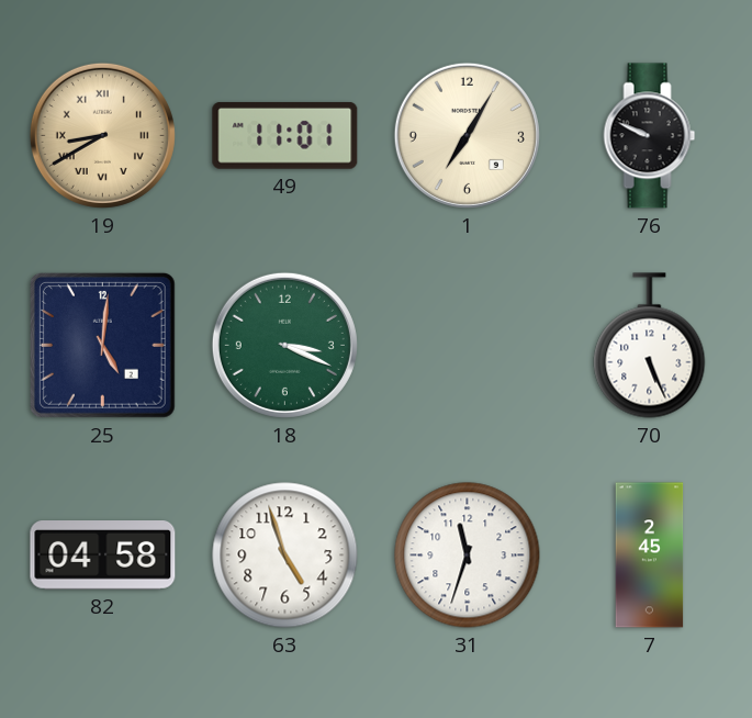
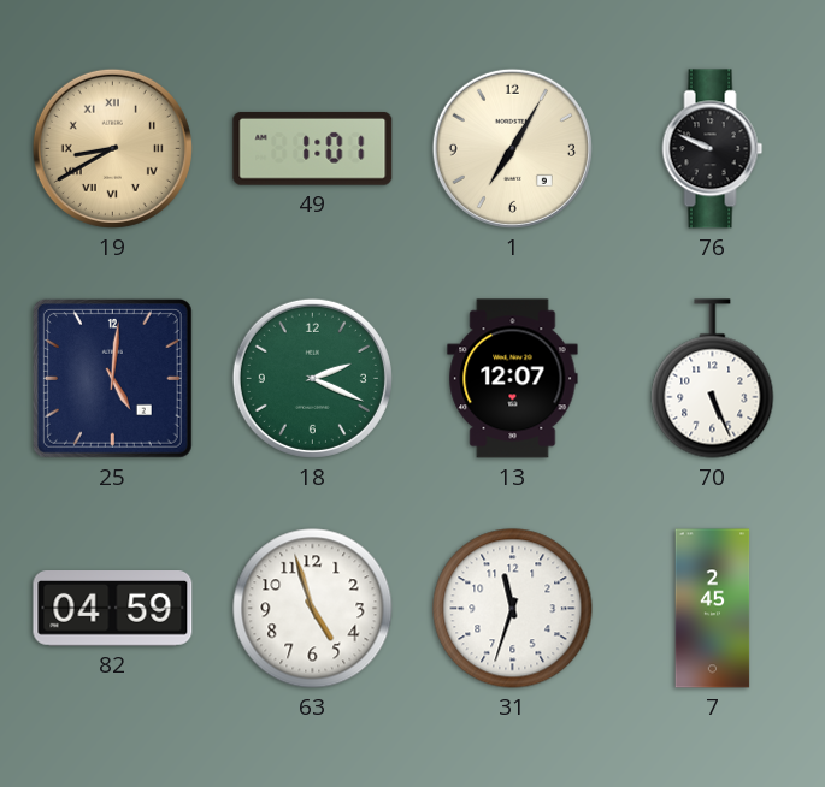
49: 11:01 -> 1:01 (313, 148)
18: 3:19 -> 2:19 (312, 378)
13: none -> 12:07 (513, 379)
82: 04:58 -> 04:59 (113, 609)
